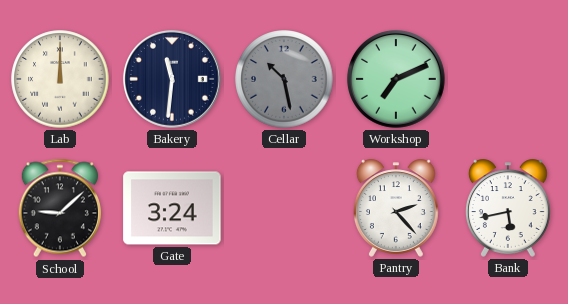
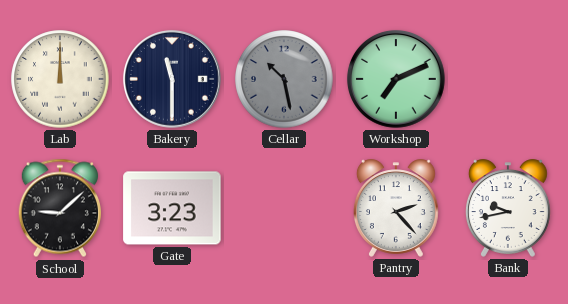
Bakery: 11:31 -> 11:30 (172, 79)
Gate: 3:24 -> 3:23 (172, 208)
Bank: 5:43 -> 9:43 (508, 208)
